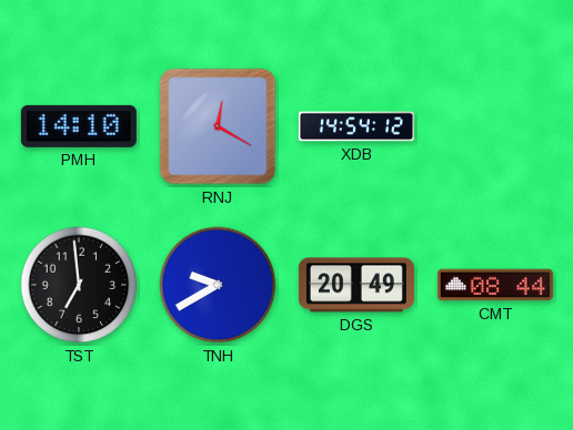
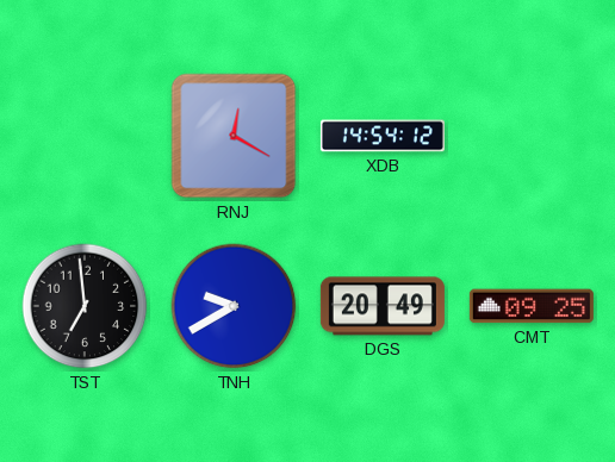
PMH: 14:10 -> none (79, 126)
CMT: 08:44 -> 09:25 (532, 306)
